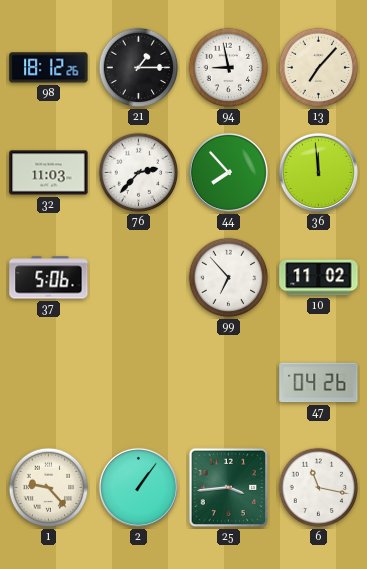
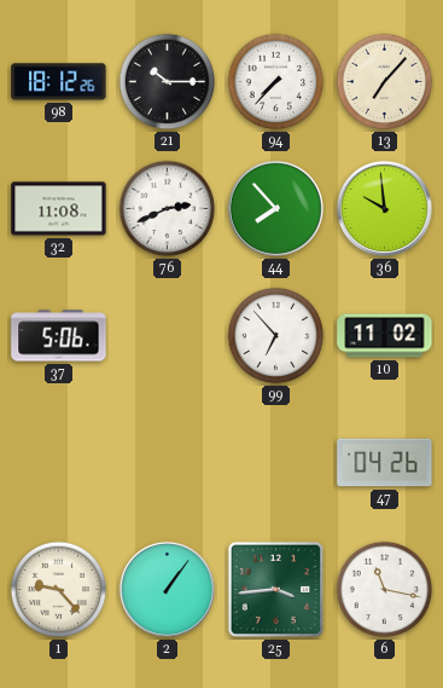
21: 1:15 -> 10:15 (168, 82)
94: 8:58 -> 7:37 (276, 82)
32: 11:03 -> 11:08 (59, 209)
76: 2:37 -> 2:41 (168, 209)
36: 11:59 -> 9:59 (384, 208)
